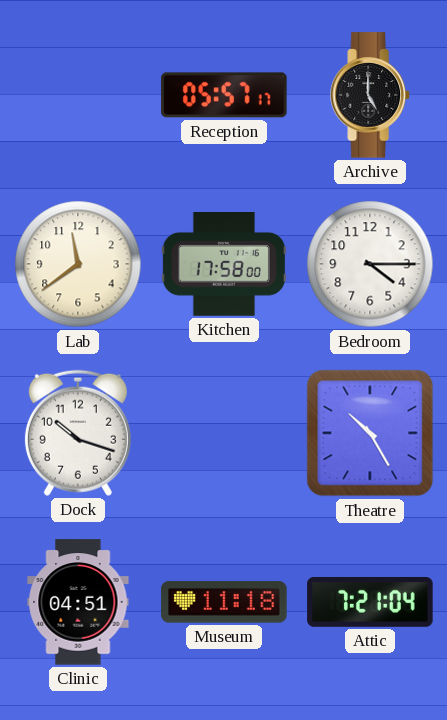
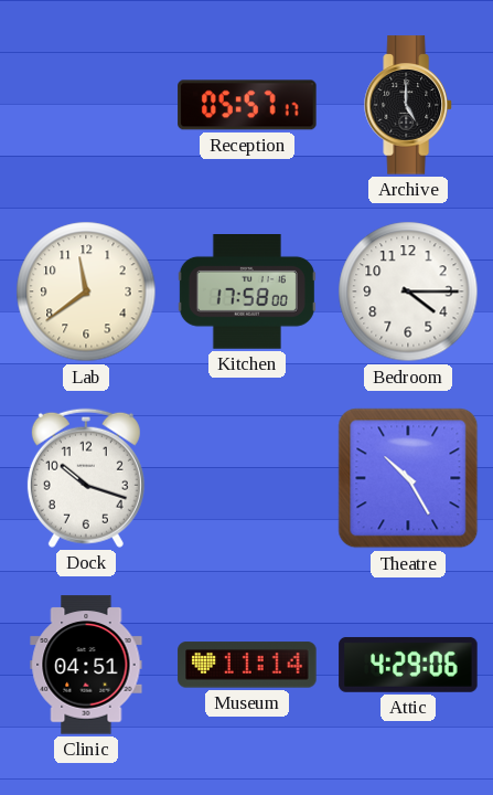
Museum: 11:18 -> 11:14 (247, 665)
Attic: 7:21 -> 4:29 (408, 665)
